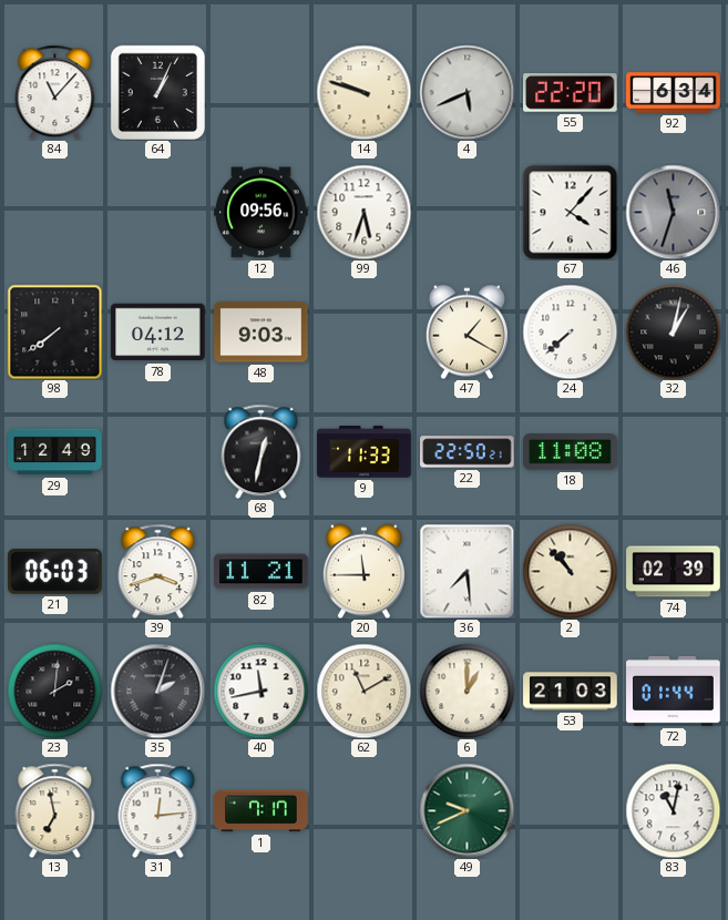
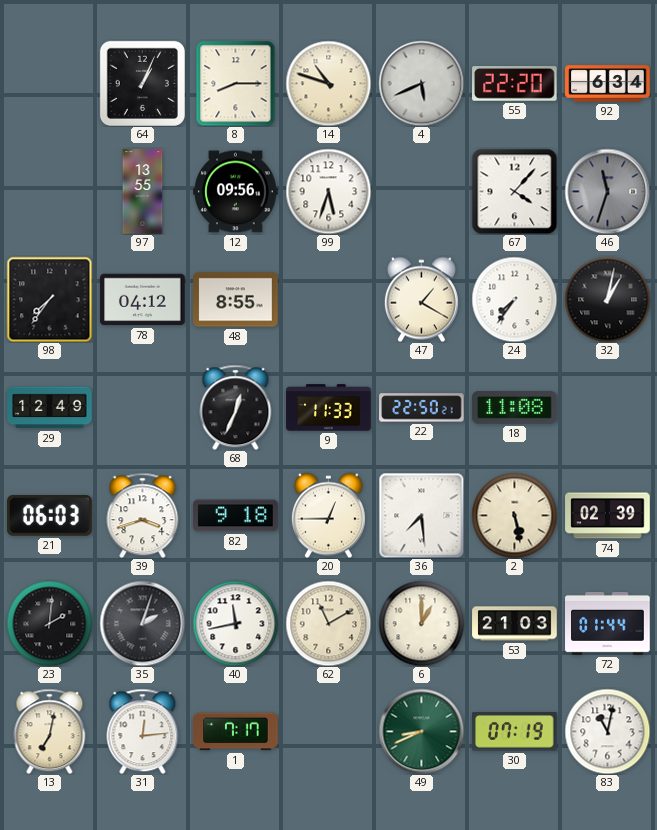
84: 11:07 -> none (55, 92)
8: none -> 8:15 (236, 83)
14: 9:48 -> 10:48 (328, 83)
97: none -> 13:55 (143, 192)
98: 7:39 -> 7:36 (49, 299)
48: 9:03 -> 8:55 (236, 300)
24: 7:38 -> 7:36 (514, 299)
68: 12:32 -> 12:34 (236, 407)
82: 11:21 -> 9:18 (236, 516)
20: 11:45 -> 12:45 (328, 515)
2: 10:53 -> 5:28 (514, 515)
13: 6:58 -> 7:02 (50, 731)
49: 9:41 -> 8:41 (421, 731)
30: none -> 07:19 (515, 732)
